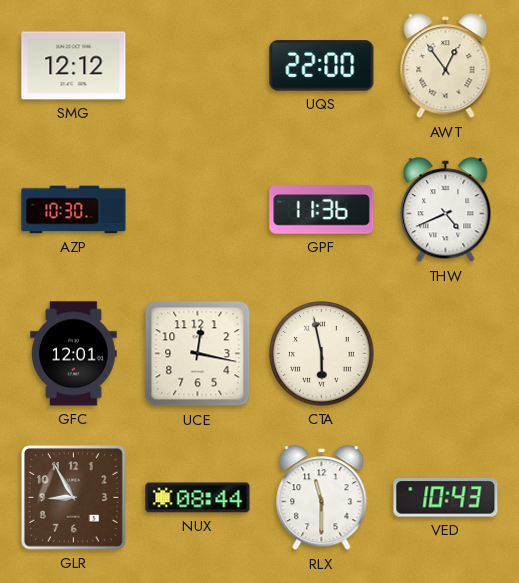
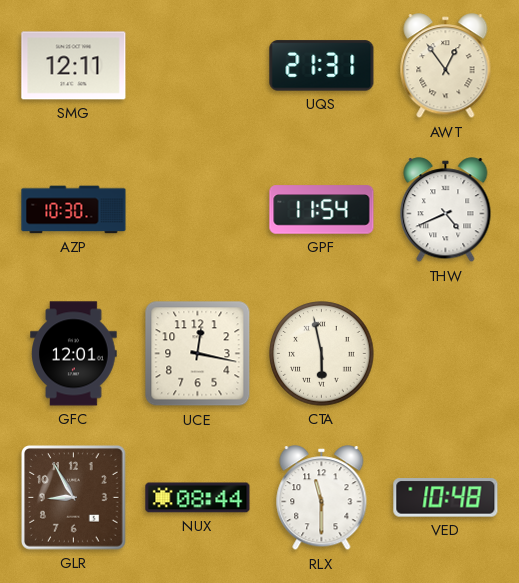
SMG: 12:12 -> 12:11 (74, 66)
UQS: 22:00 -> 21:31 (322, 66)
GPF: 11:36 -> 11:54 (322, 210)
VED: 10:43 -> 10:48 (446, 498)
